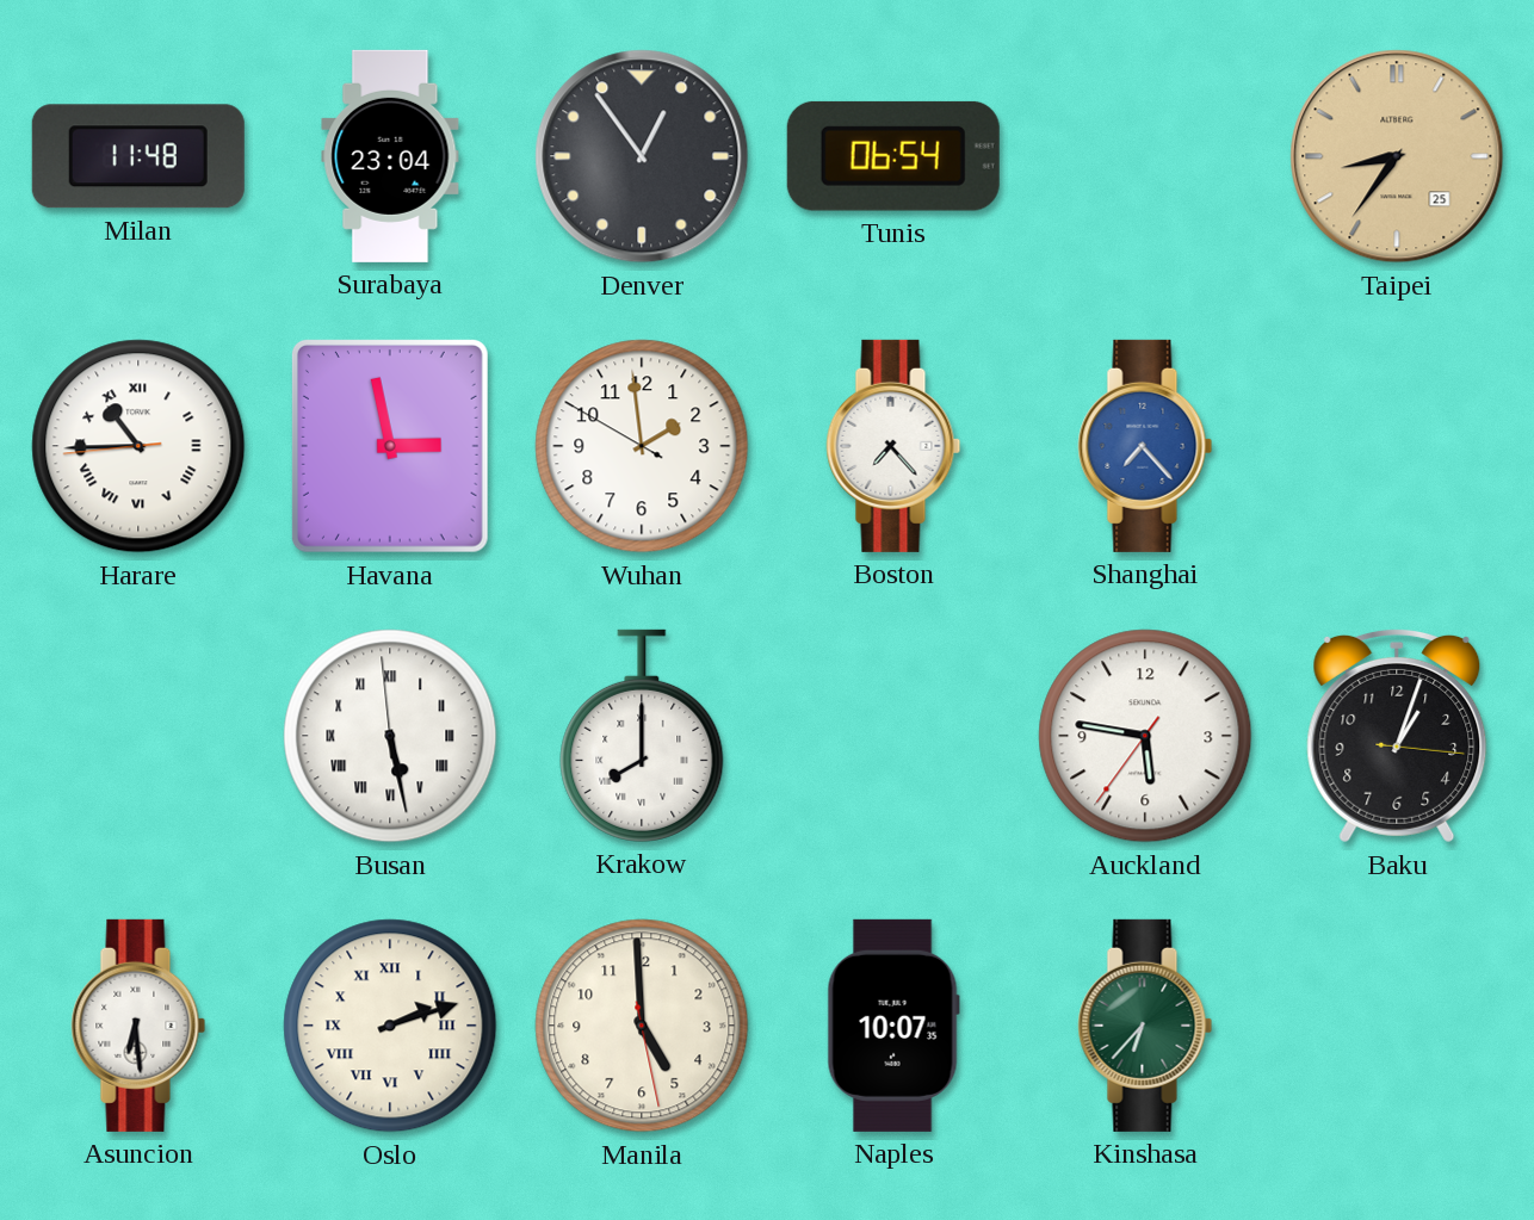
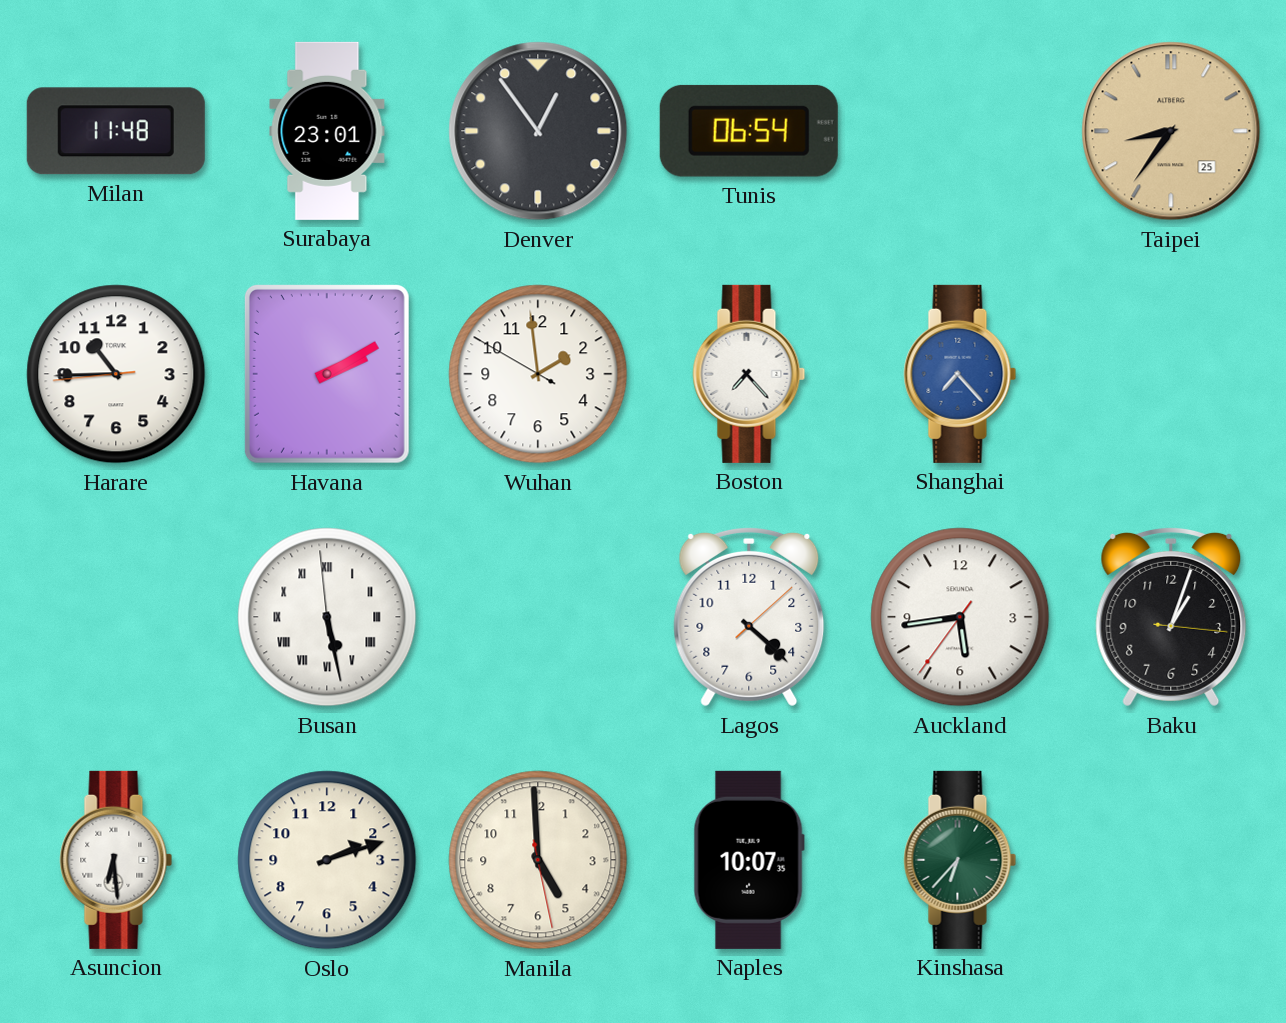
Surabaya: 23:04 -> 23:01 (327, 131)
Harare numerals: Roman -> Arabic (116, 374)
Havana: 2:58 -> 2:10 (327, 374)
Krakow: 8:00 -> none (642, 736)
Lagos: none -> 4:22 (749, 617)
Auckland: 5:46 -> 5:43 (960, 617)
Oslo numerals: Roman -> Arabic (327, 860)
